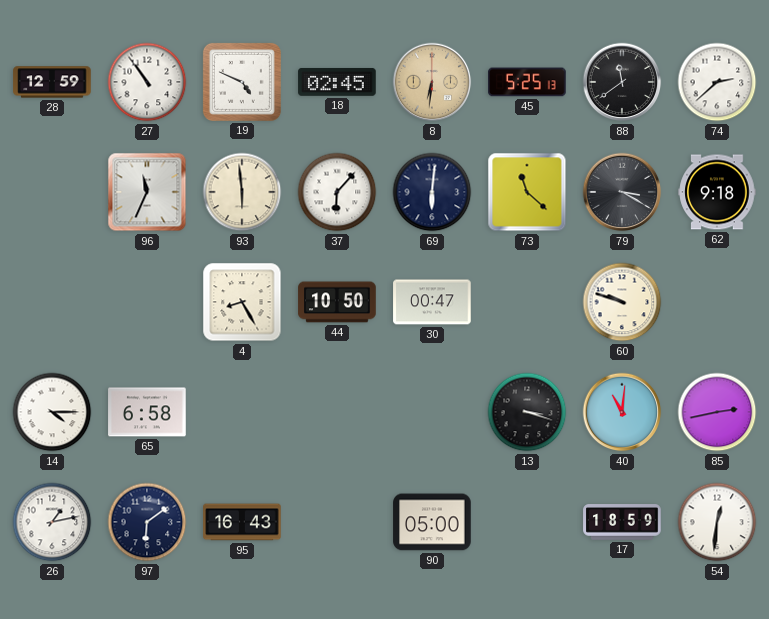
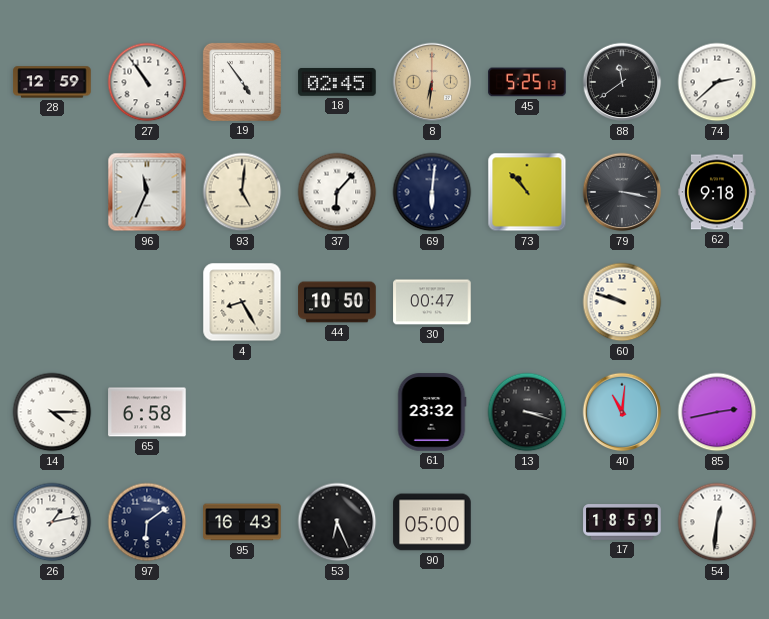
19: 4:49 -> 4:54 (242, 82)
93: 5:59 -> 5:01 (242, 192)
73: 11:22 -> 10:53 (527, 192)
79: 3:20 -> 3:17 (622, 192)
61: none -> 23:32 (432, 412)
53: none -> 6:26 (337, 522)
